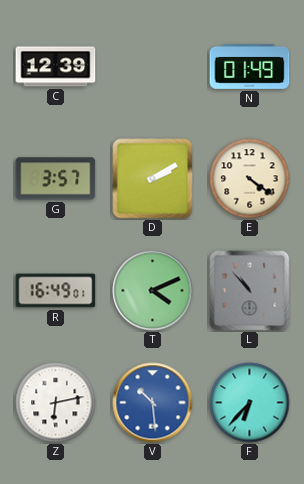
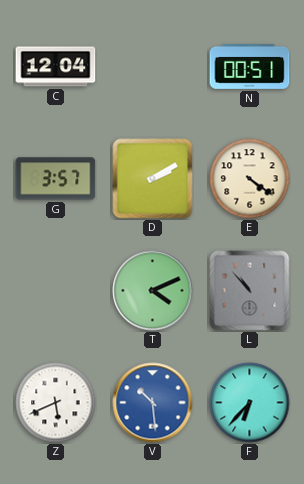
C: 12:39 -> 12:04 (56, 67)
N: 01:49 -> 00:51 (250, 66)
R: 16:49 -> none (56, 291)
Z: 6:13 -> 5:41 (56, 403)
